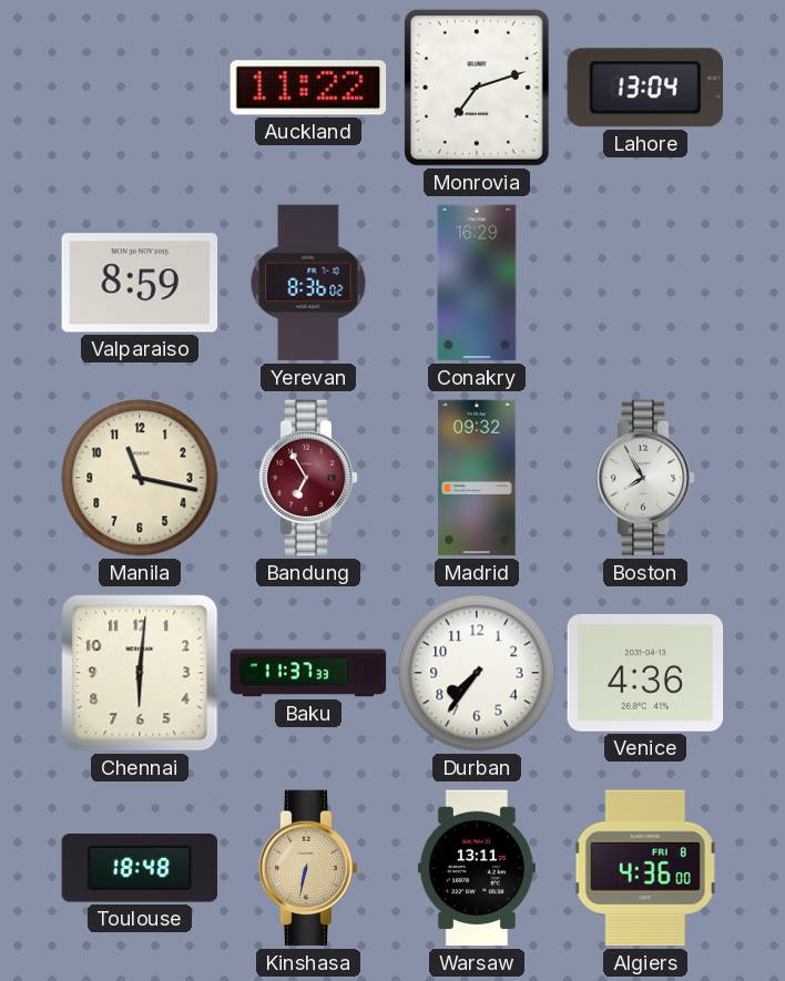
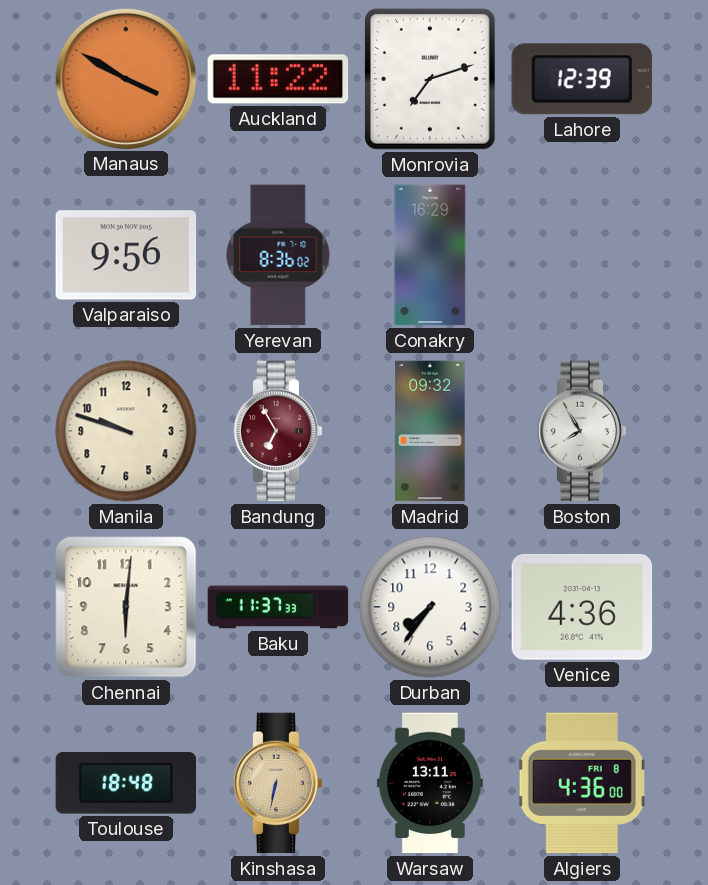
Manaus: none -> 3:50 (125, 78)
Lahore: 13:04 -> 12:39 (582, 79)
Valparaiso: 8:59 -> 9:56 (126, 255)
Manila: 11:17 -> 9:48 (126, 431)
